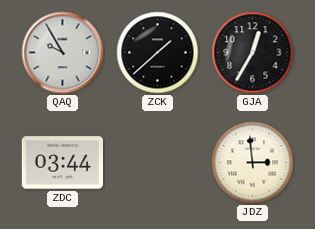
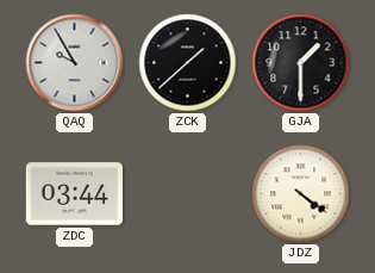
GJA: 12:35 -> 1:30 (301, 63)
JDZ: 2:59 -> 4:21 (301, 194)
